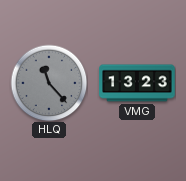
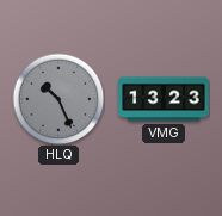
HLQ: 11:23 -> 10:26 (58, 99)
